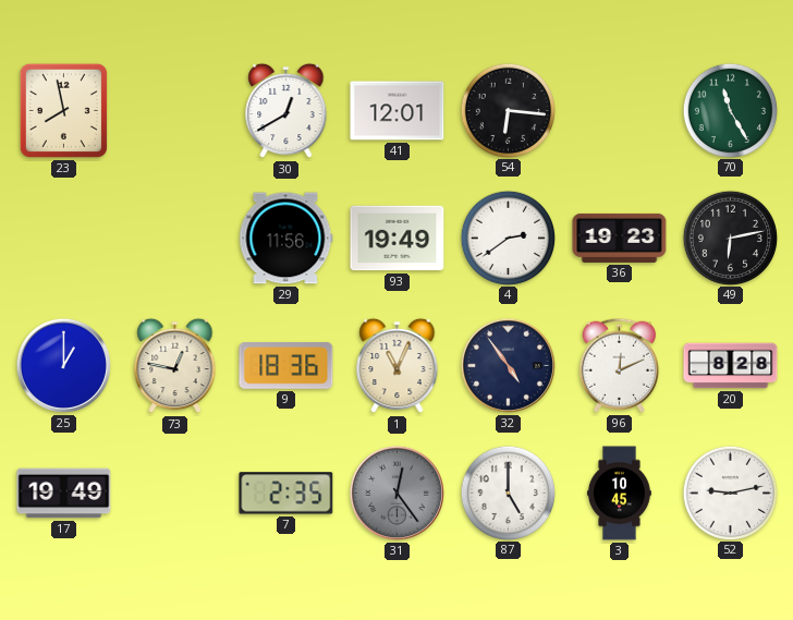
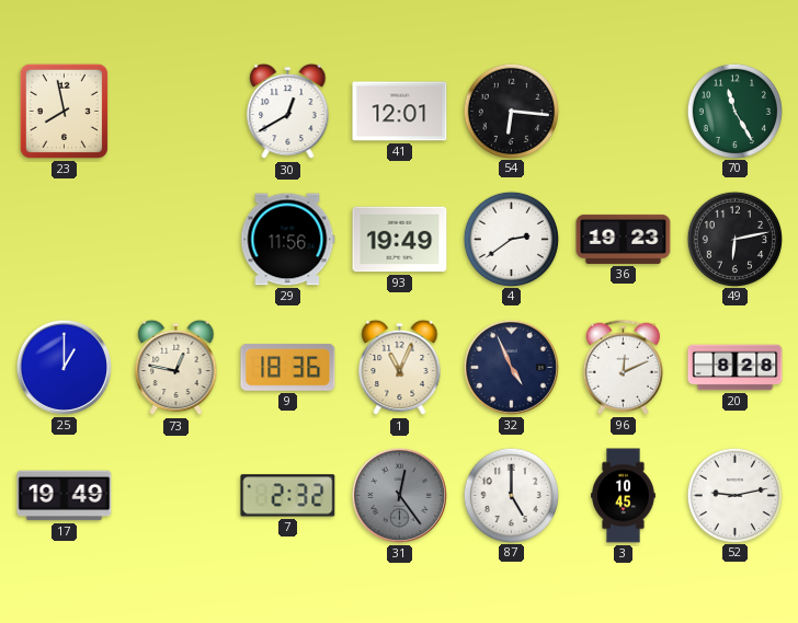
32: 4:54 -> 4:56 (511, 367)
7: 2:35 -> 2:32 (288, 496)
